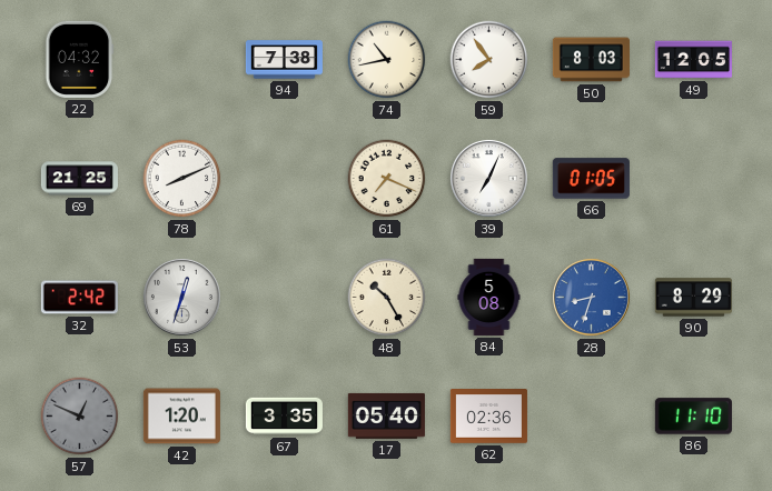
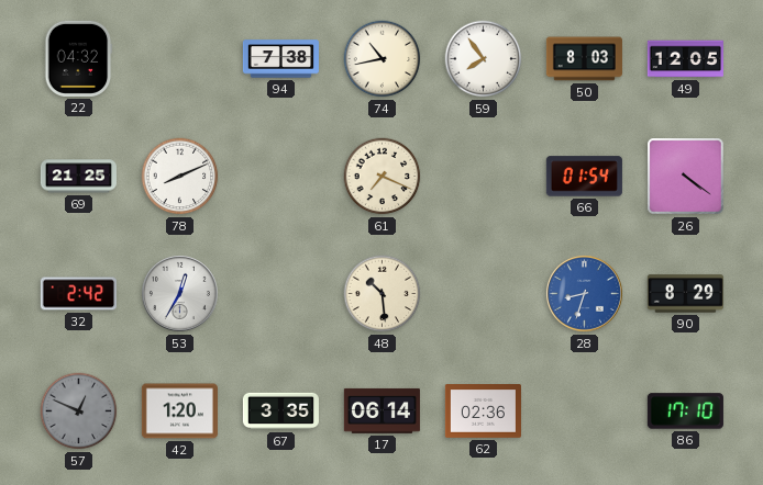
39: 7:04 -> none (488, 178)
66: 01:05 -> 01:54 (584, 177)
26: none -> 4:21 (686, 177)
53: 12:33 -> 12:35 (179, 293)
48: 10:25 -> 10:29 (383, 294)
84: 5:08 -> none (489, 297)
17: 05:40 -> 06:14 (381, 410)
86: 11:10 -> 17:10 (685, 411)
